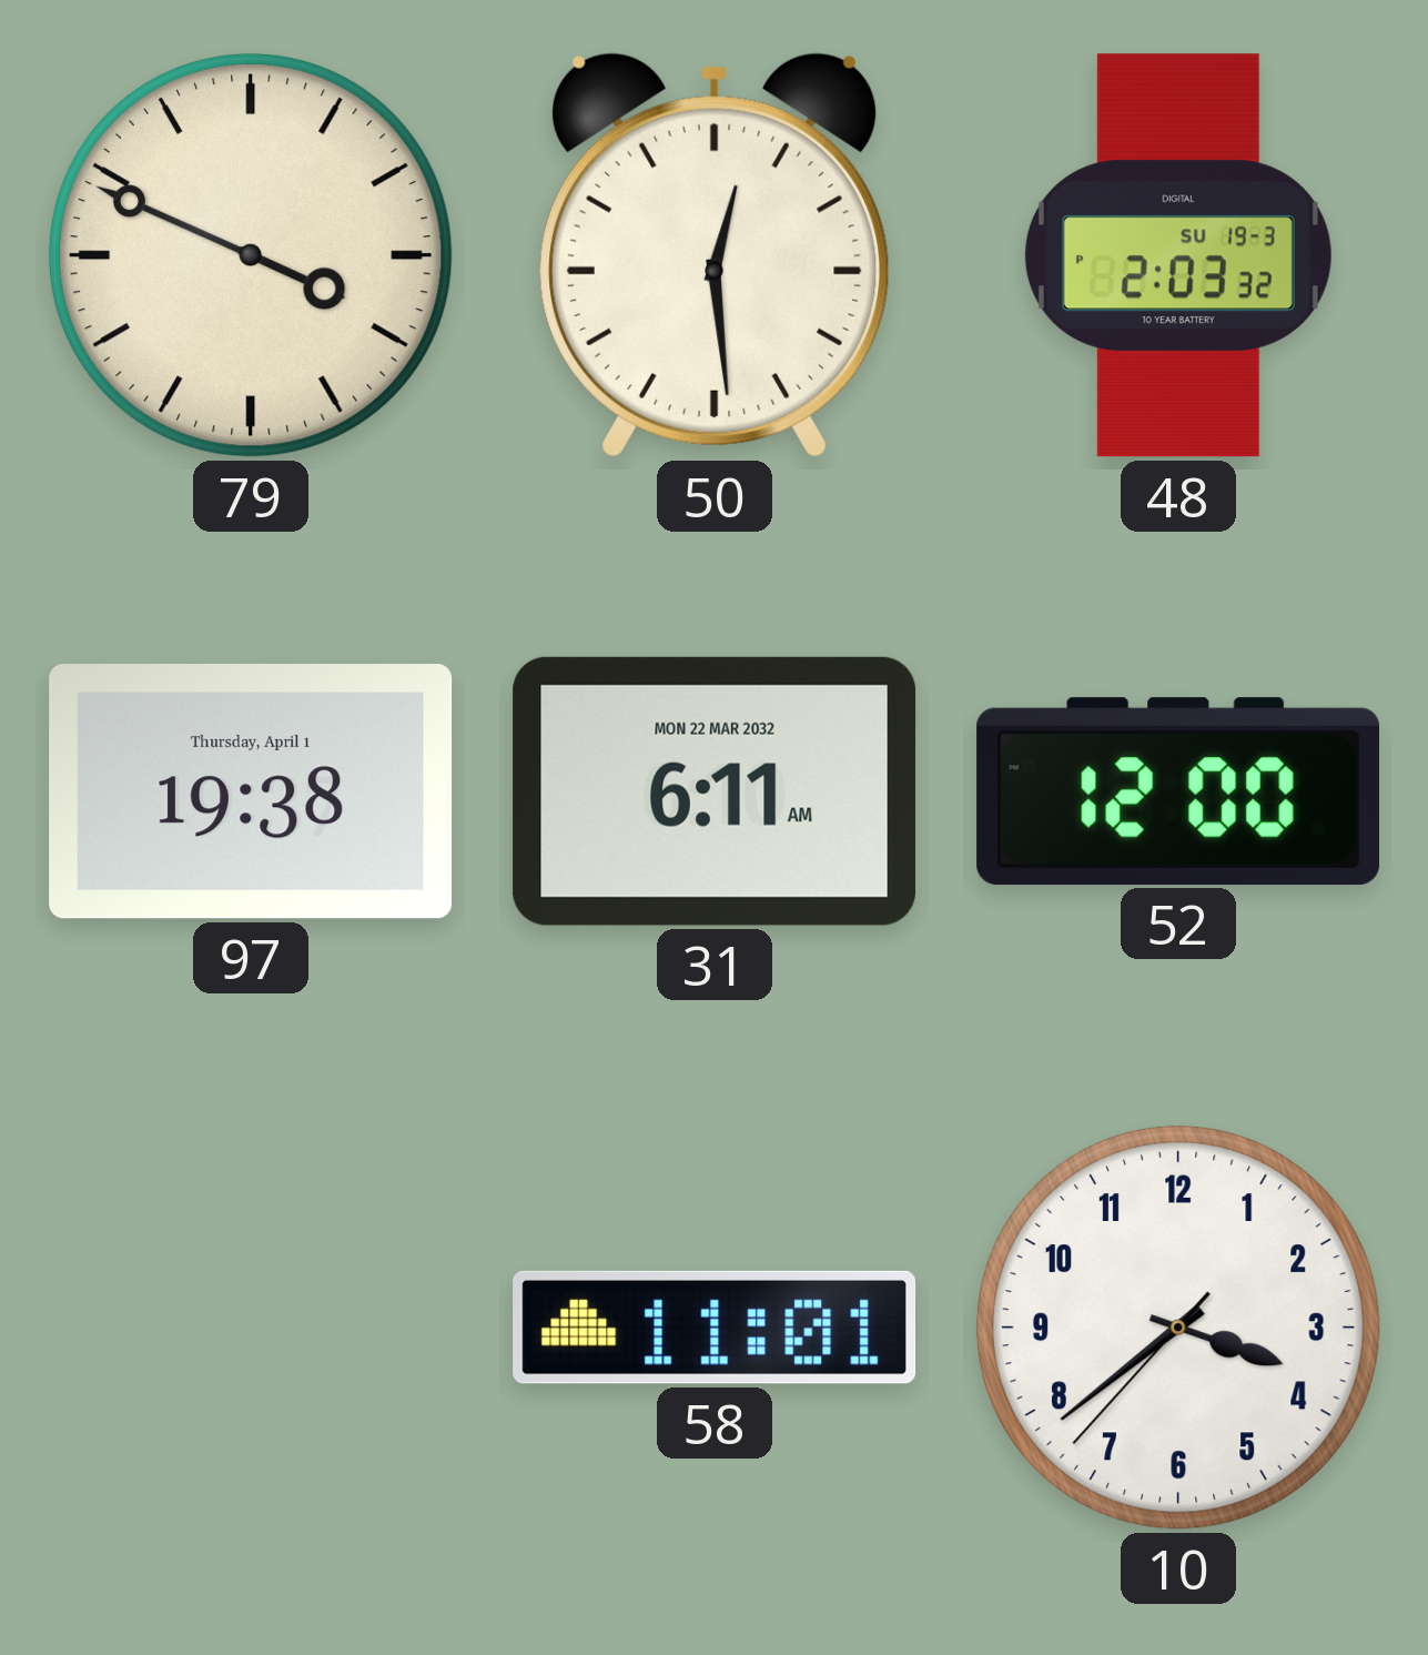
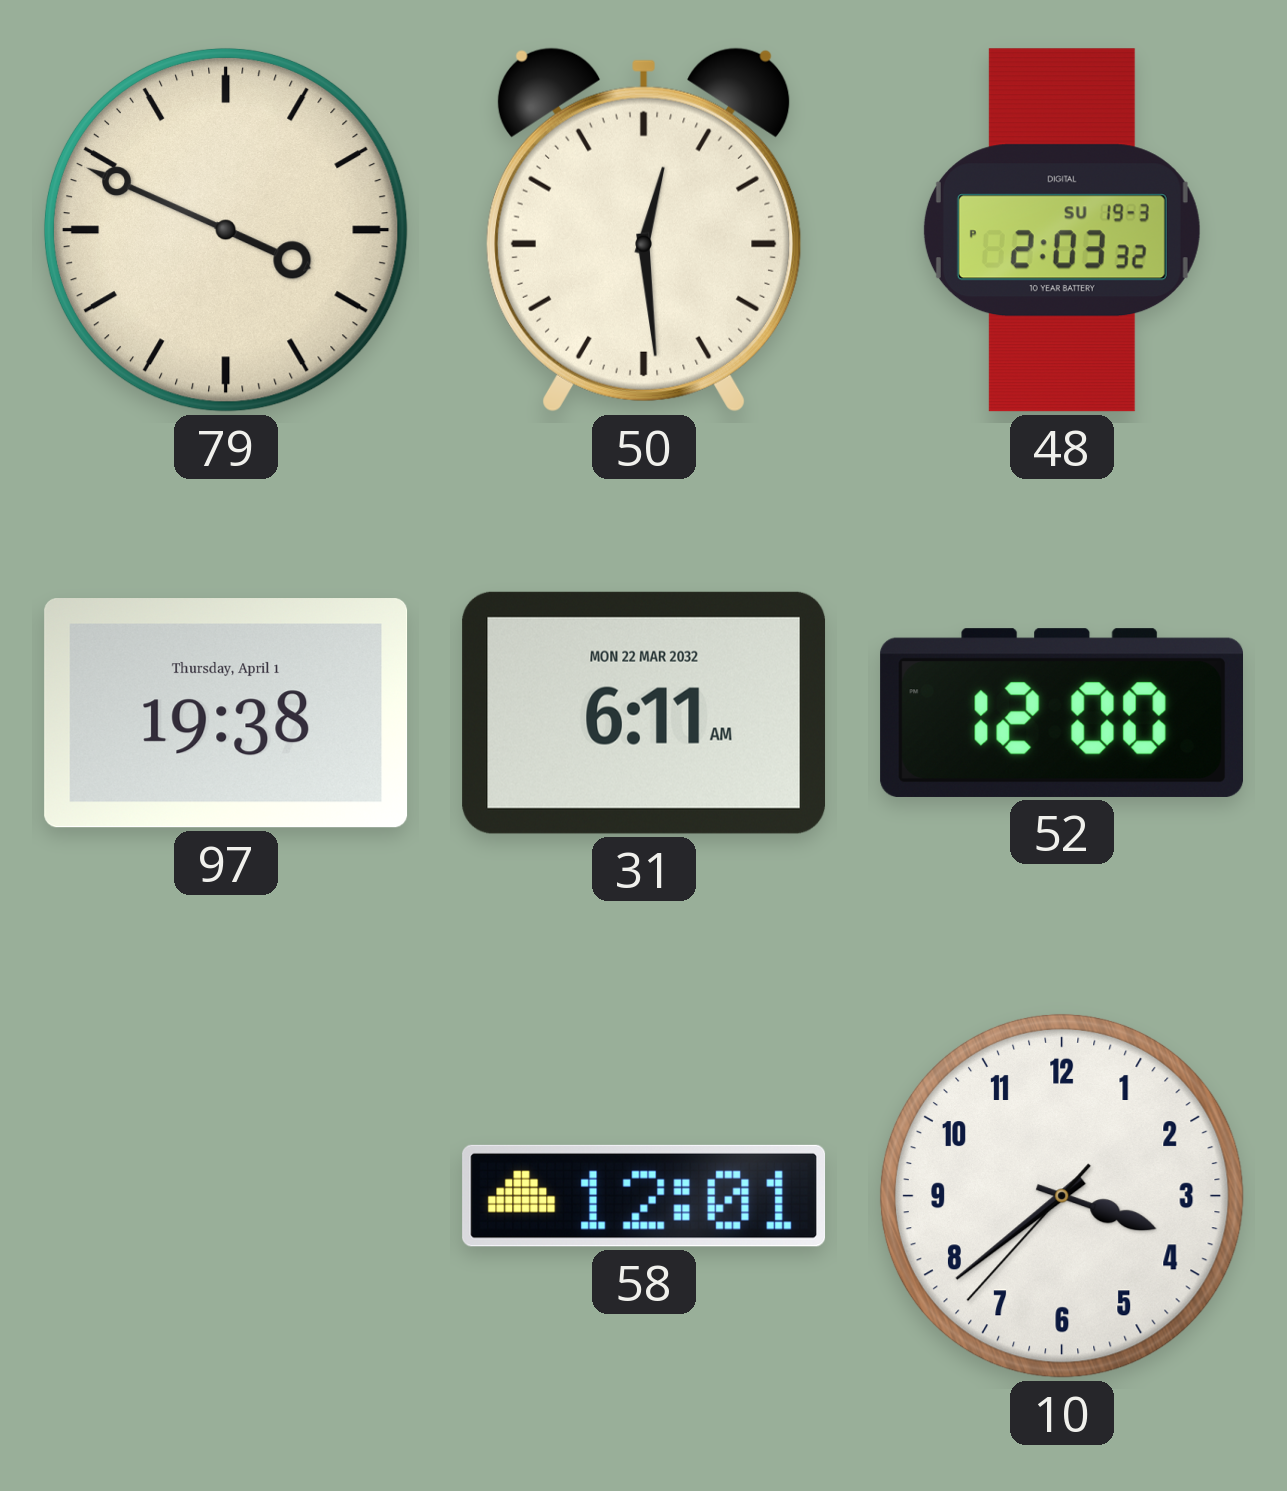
58: 11:01 -> 12:01 (644, 1196)
